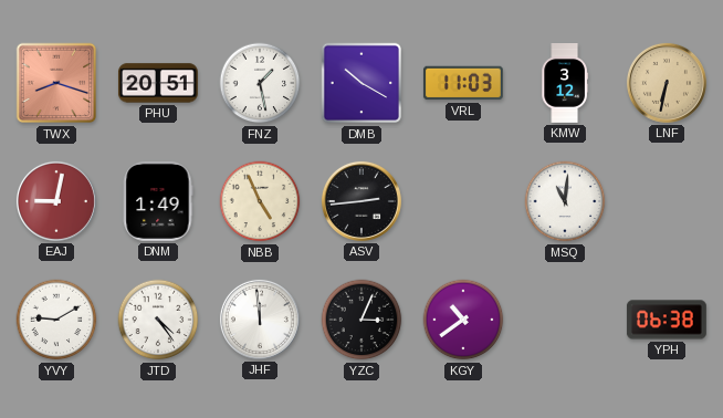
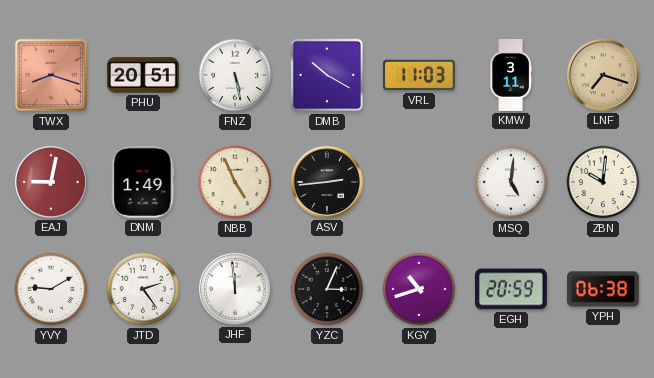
FNZ: 1:28 -> 5:28 (235, 75)
KMW: 3:12 -> 3:11 (510, 76)
LNF: 6:32 -> 7:18 (603, 75)
MSQ: 11:01 -> 5:01 (511, 182)
ZBN: none -> 10:01 (603, 182)
JTD: 4:24 -> 2:24 (143, 289)
KGY: 10:39 -> 10:42 (419, 289)
EGH: none -> 20:59 (511, 289)
